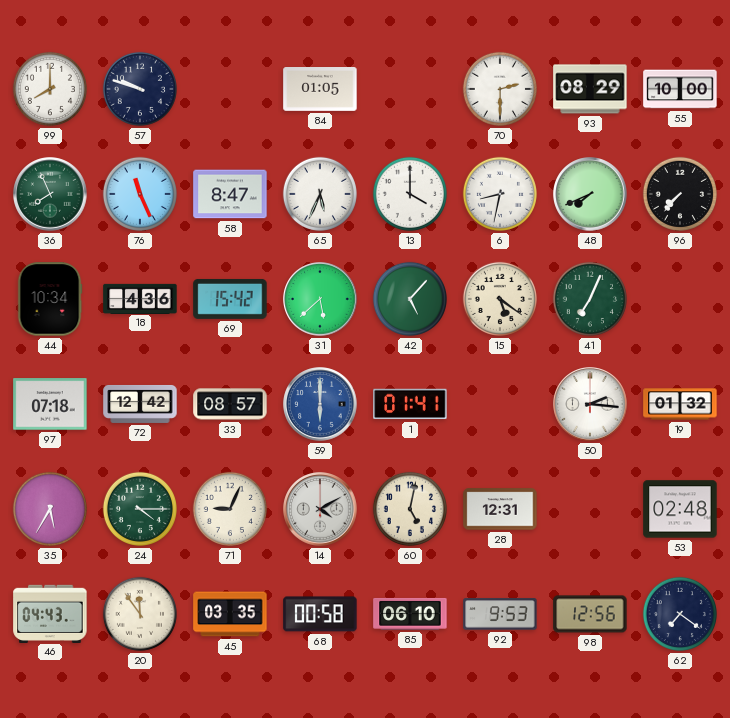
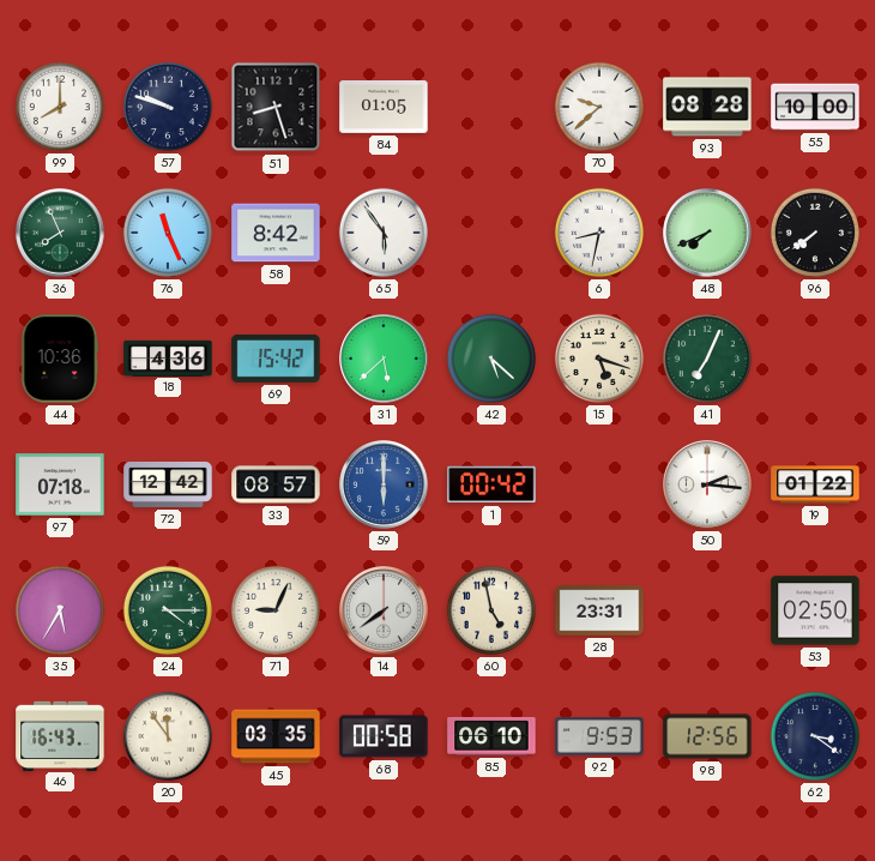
51: none -> 8:27 (276, 107)
70: 2:30 -> 9:38 (599, 107)
93: 08:29 -> 08:28 (707, 107)
58: 8:47 -> 8:42 (276, 233)
65: 5:34 -> 5:54 (384, 233)
13: 4:00 -> none (410, 194)
96: 7:37 -> 7:39 (815, 233)
44: 10:34 -> 10:36 (60, 359)
42: 5:07 -> 5:22 (491, 359)
15: 5:21 -> 5:18 (599, 359)
1: 01:41 -> 00:42 (491, 484)
19: 01:32 -> 01:22 (815, 484)
14: 4:10 -> 7:39 (384, 610)
60: 5:02 -> 4:58 (491, 610)
28: 12:31 -> 23:31 (599, 610)
53: 02:48 -> 02:50 (815, 610)
46: 04:43 -> 16:43 (60, 735)
62: 7:21 -> 3:21 (815, 736)
